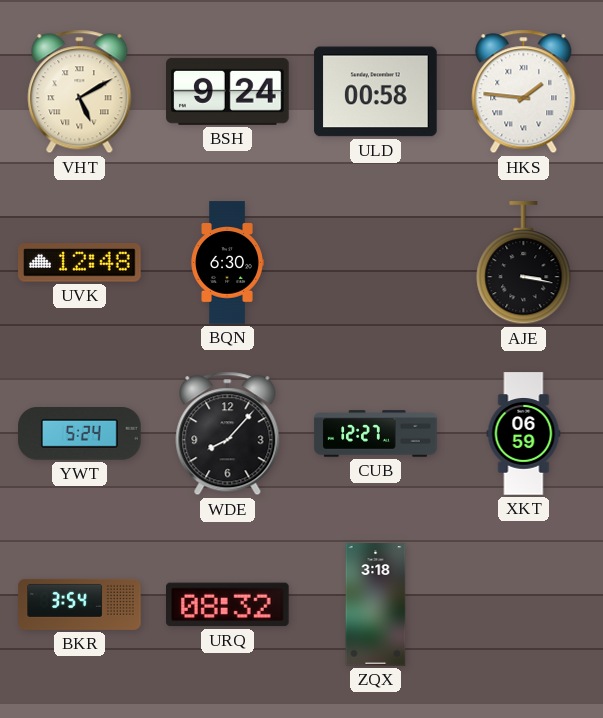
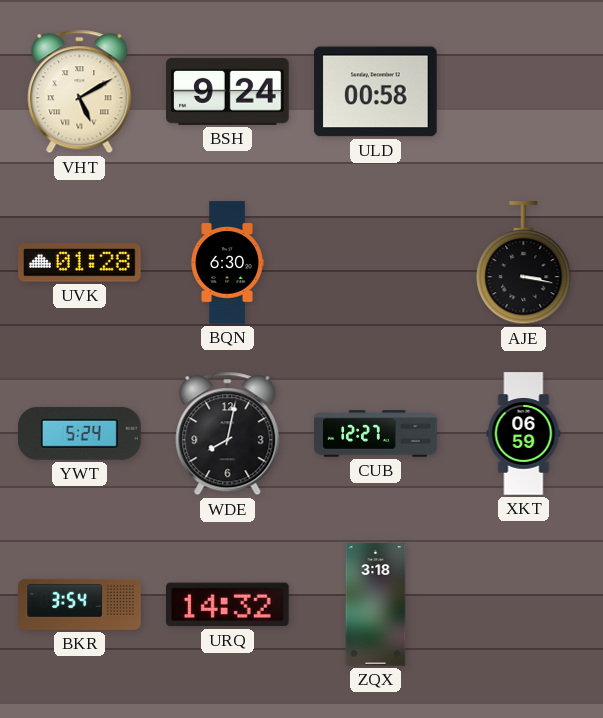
HKS: 1:46 -> none (524, 92)
UVK: 12:48 -> 01:28 (80, 263)
WDE: 8:07 -> 8:02 (228, 434)
URQ: 08:32 -> 14:32 (228, 605)
